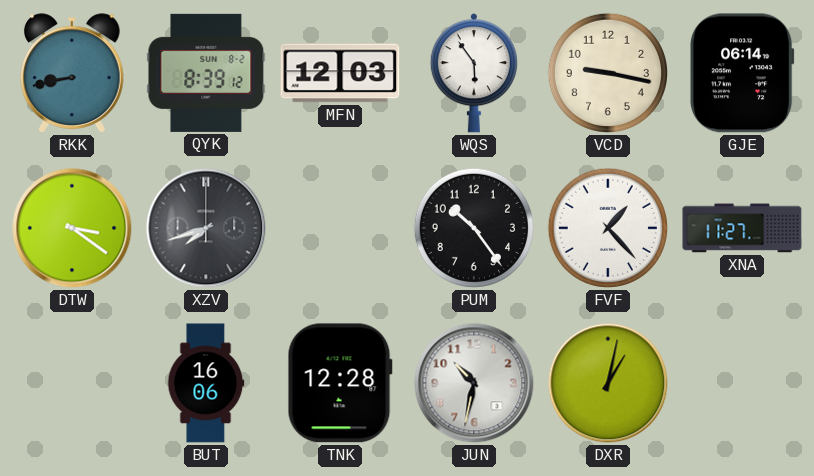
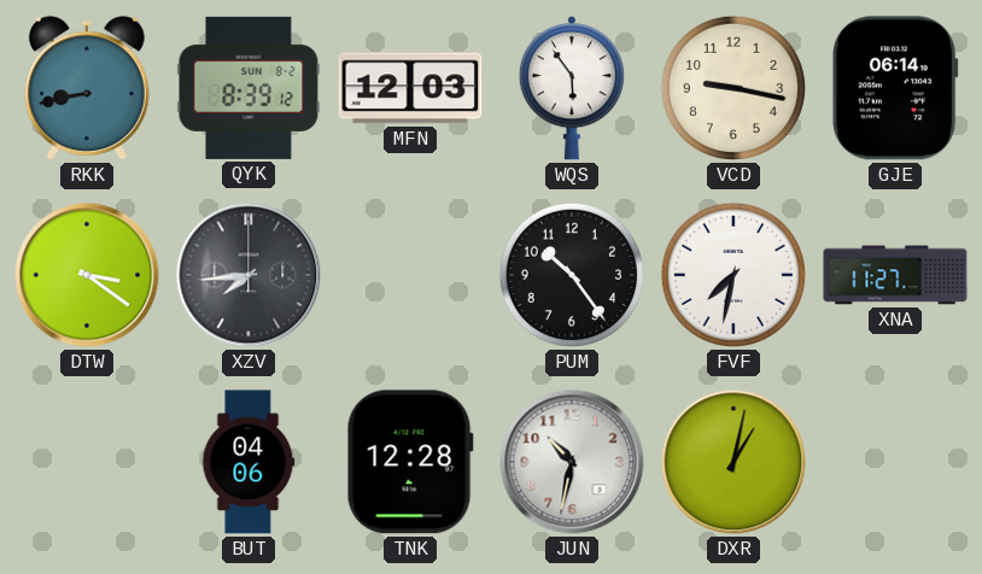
XZV: 7:42 -> 7:44 (249, 275)
FVF: 1:23 -> 7:32 (733, 275)
BUT: 16:06 -> 04:06 (249, 462)
